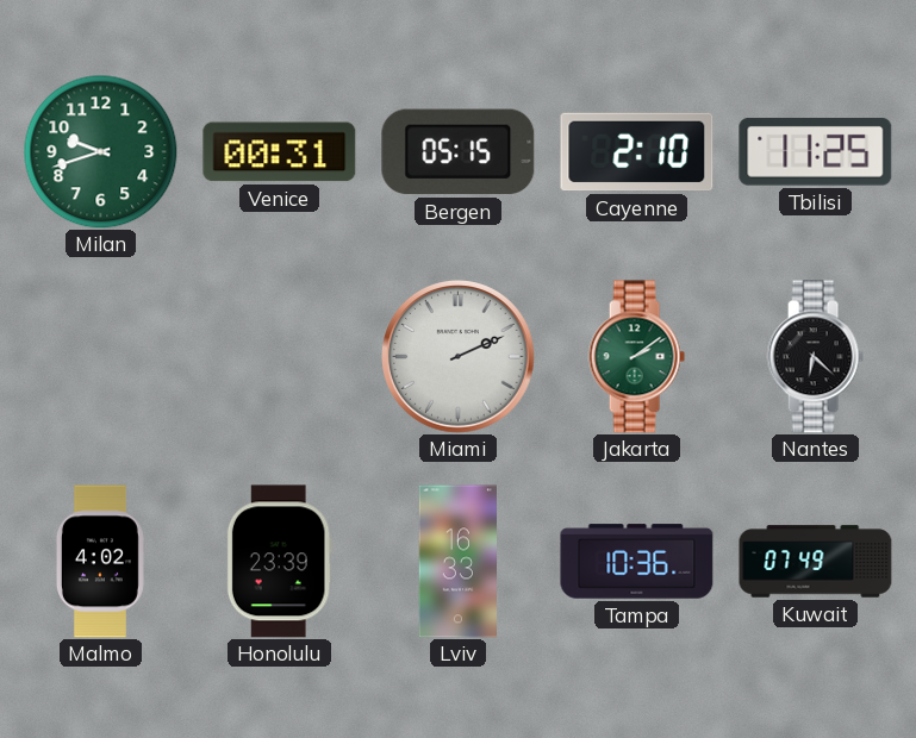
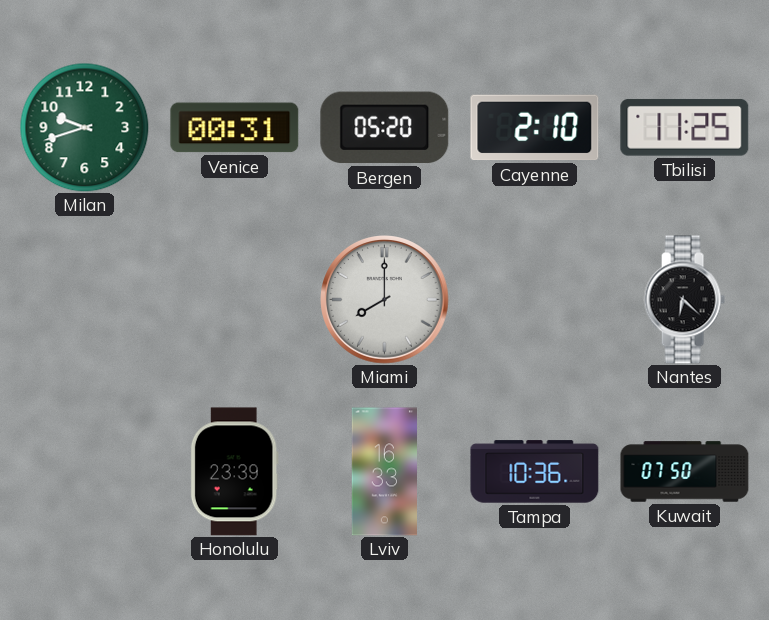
Bergen: 05:15 -> 05:20 (385, 128)
Miami: 2:11 -> 8:00 (385, 300)
Jakarta: 2:09 -> none (636, 357)
Malmo: 4:02 -> none (100, 562)
Kuwait: 07:49 -> 07:50 (685, 472)
